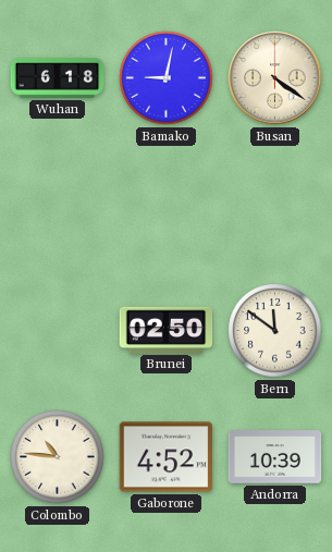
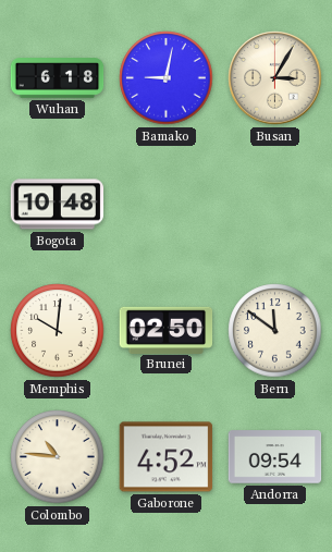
Busan: 4:21 -> 3:05 (275, 78)
Bogota: none -> 10:48 (58, 205)
Memphis: none -> 10:01 (58, 331)
Andorra: 10:39 -> 09:54 (275, 457)
